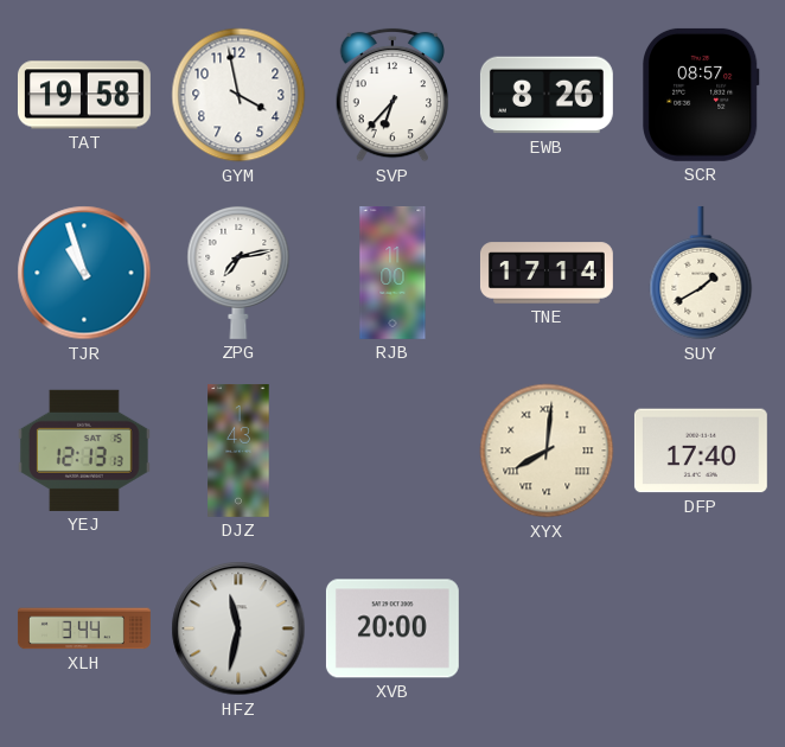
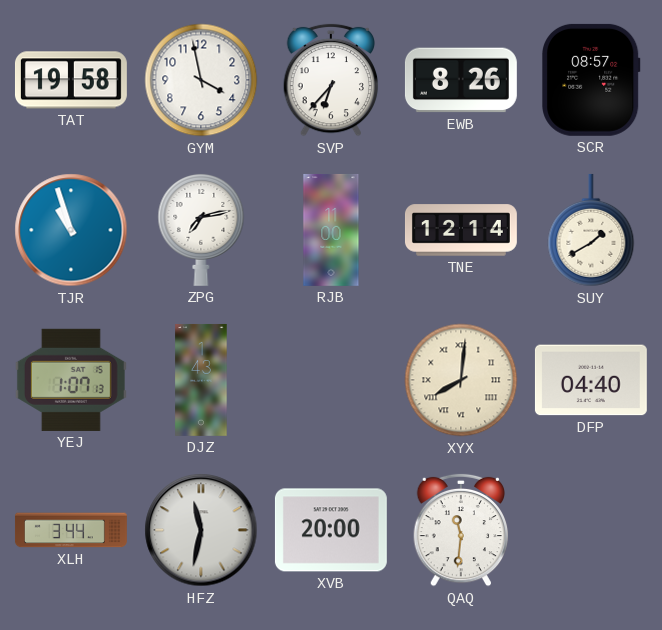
TNE: 17:14 -> 12:14 (461, 230)
YEJ: 12:13 -> 1:07 (71, 380)
DFP: 17:40 -> 04:40 (591, 380)
QAQ: none -> 11:31 (461, 530)
